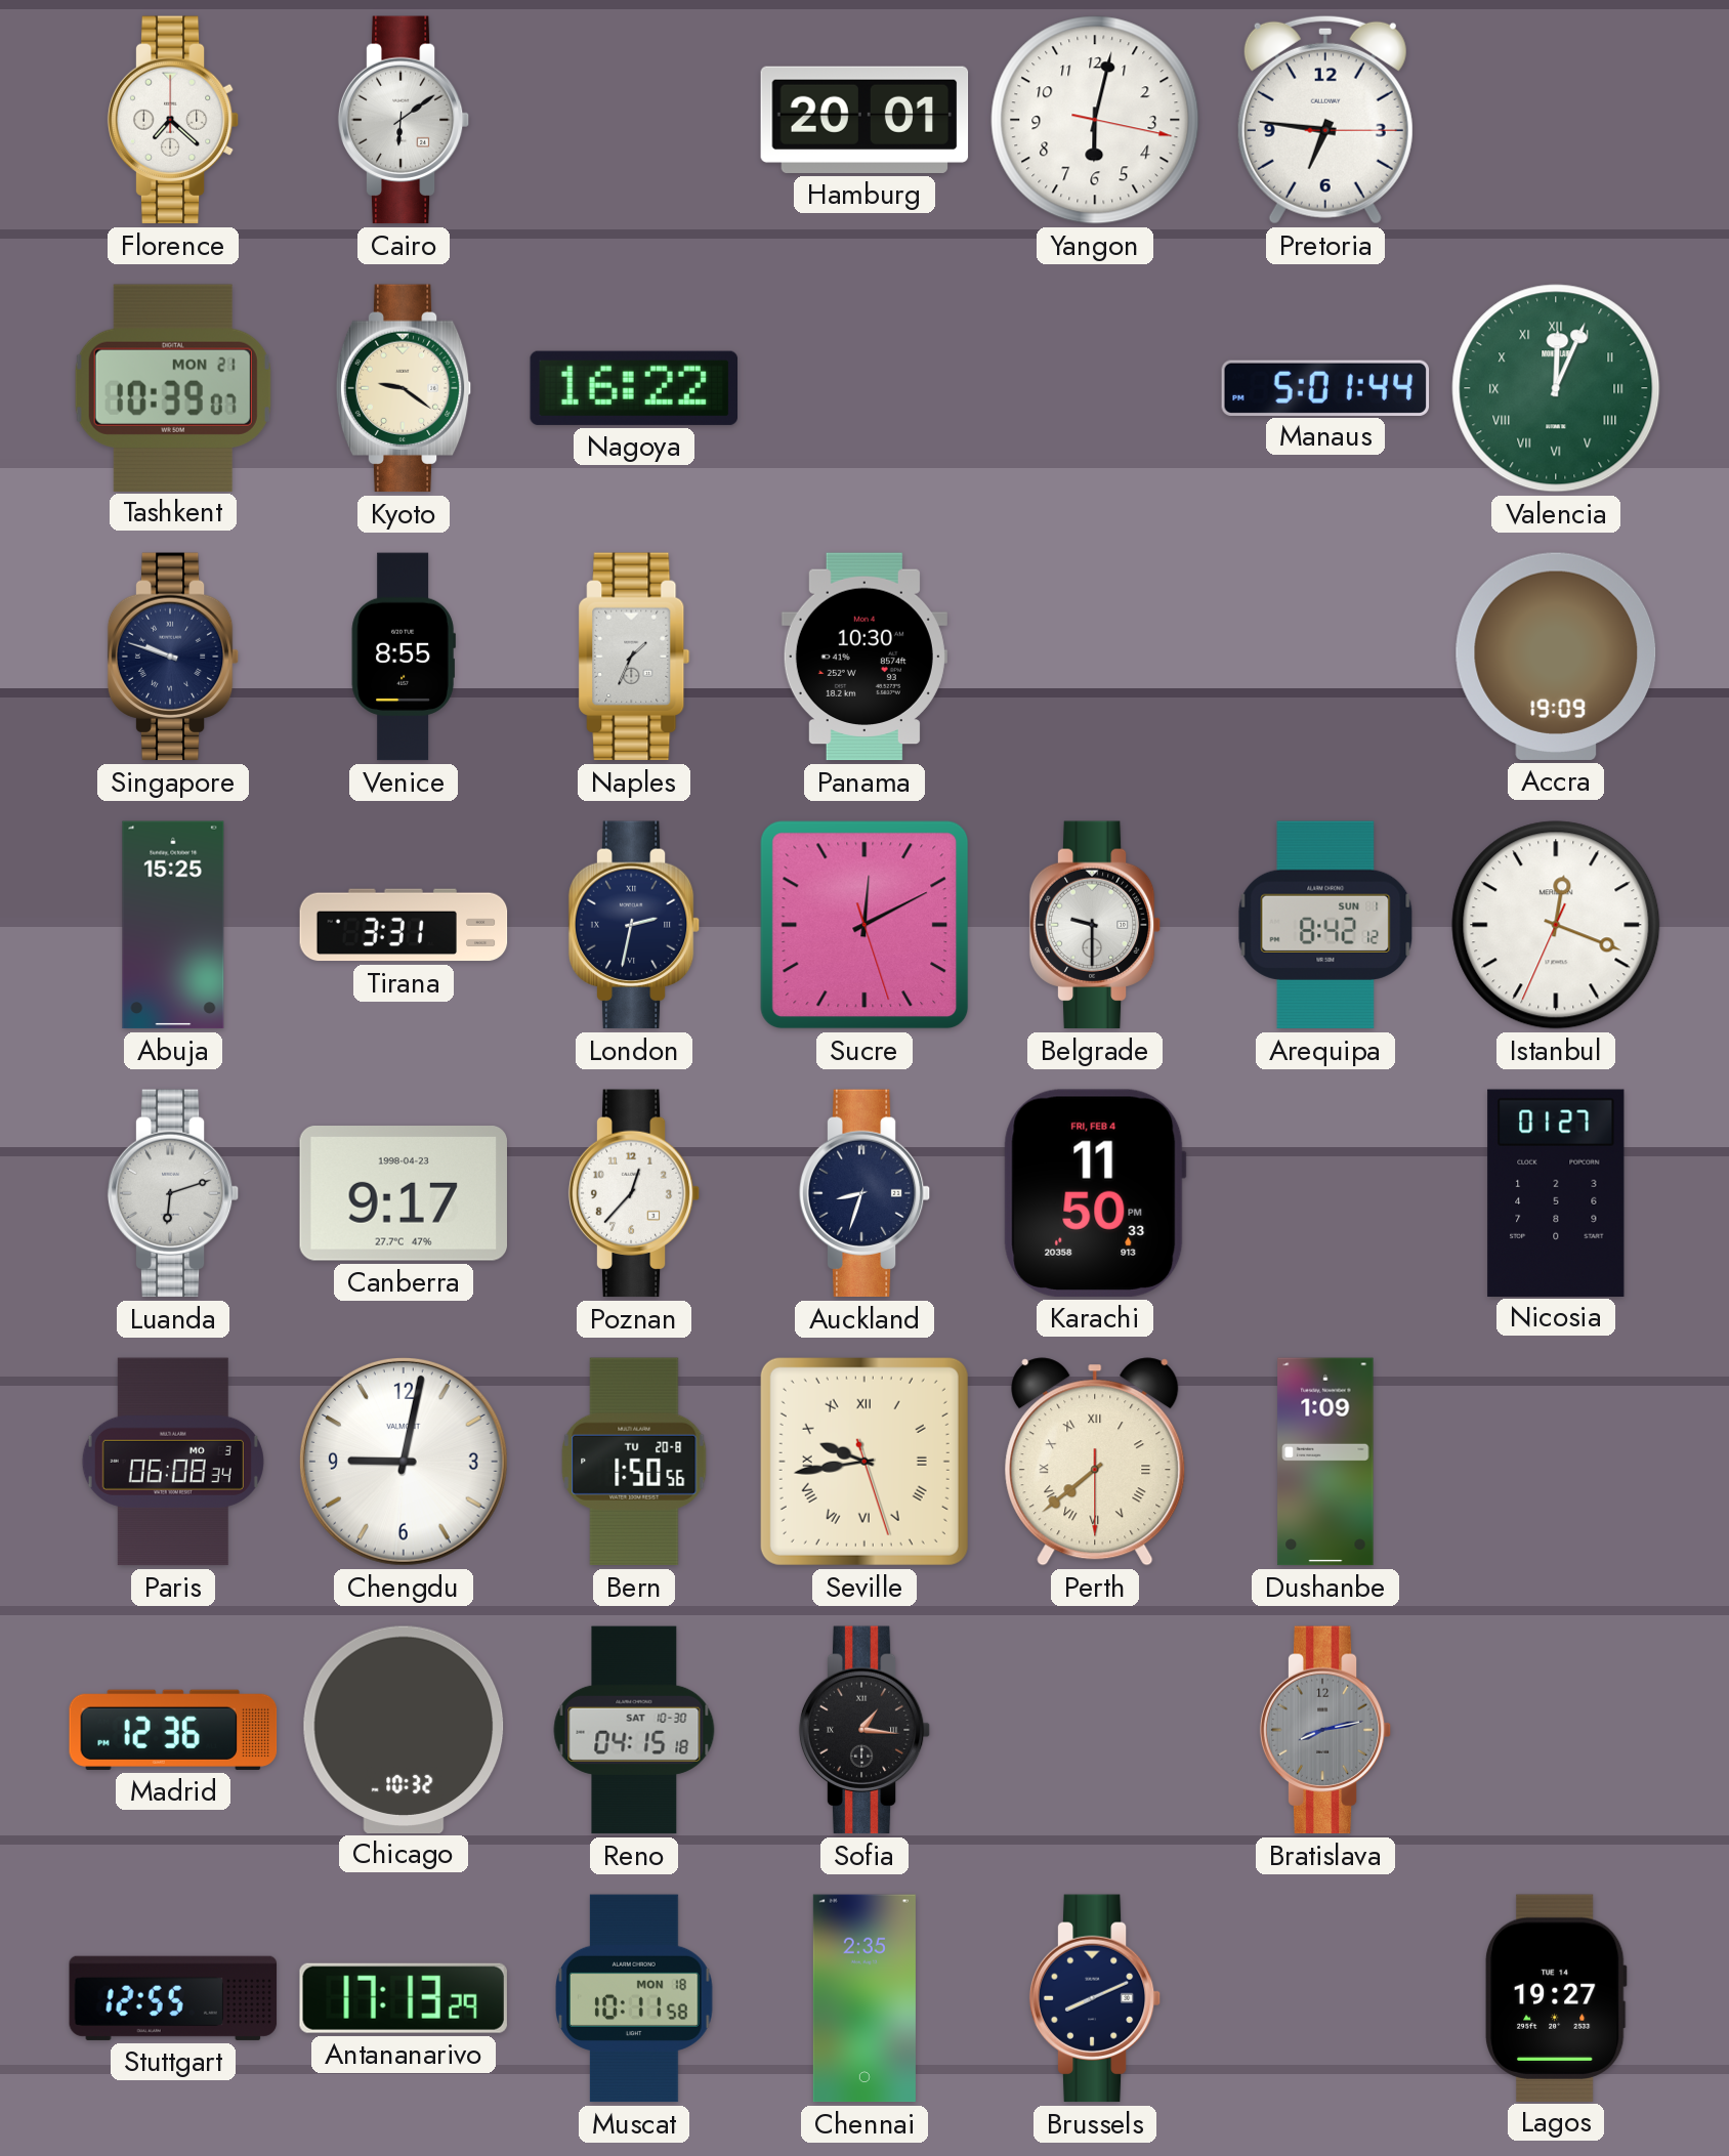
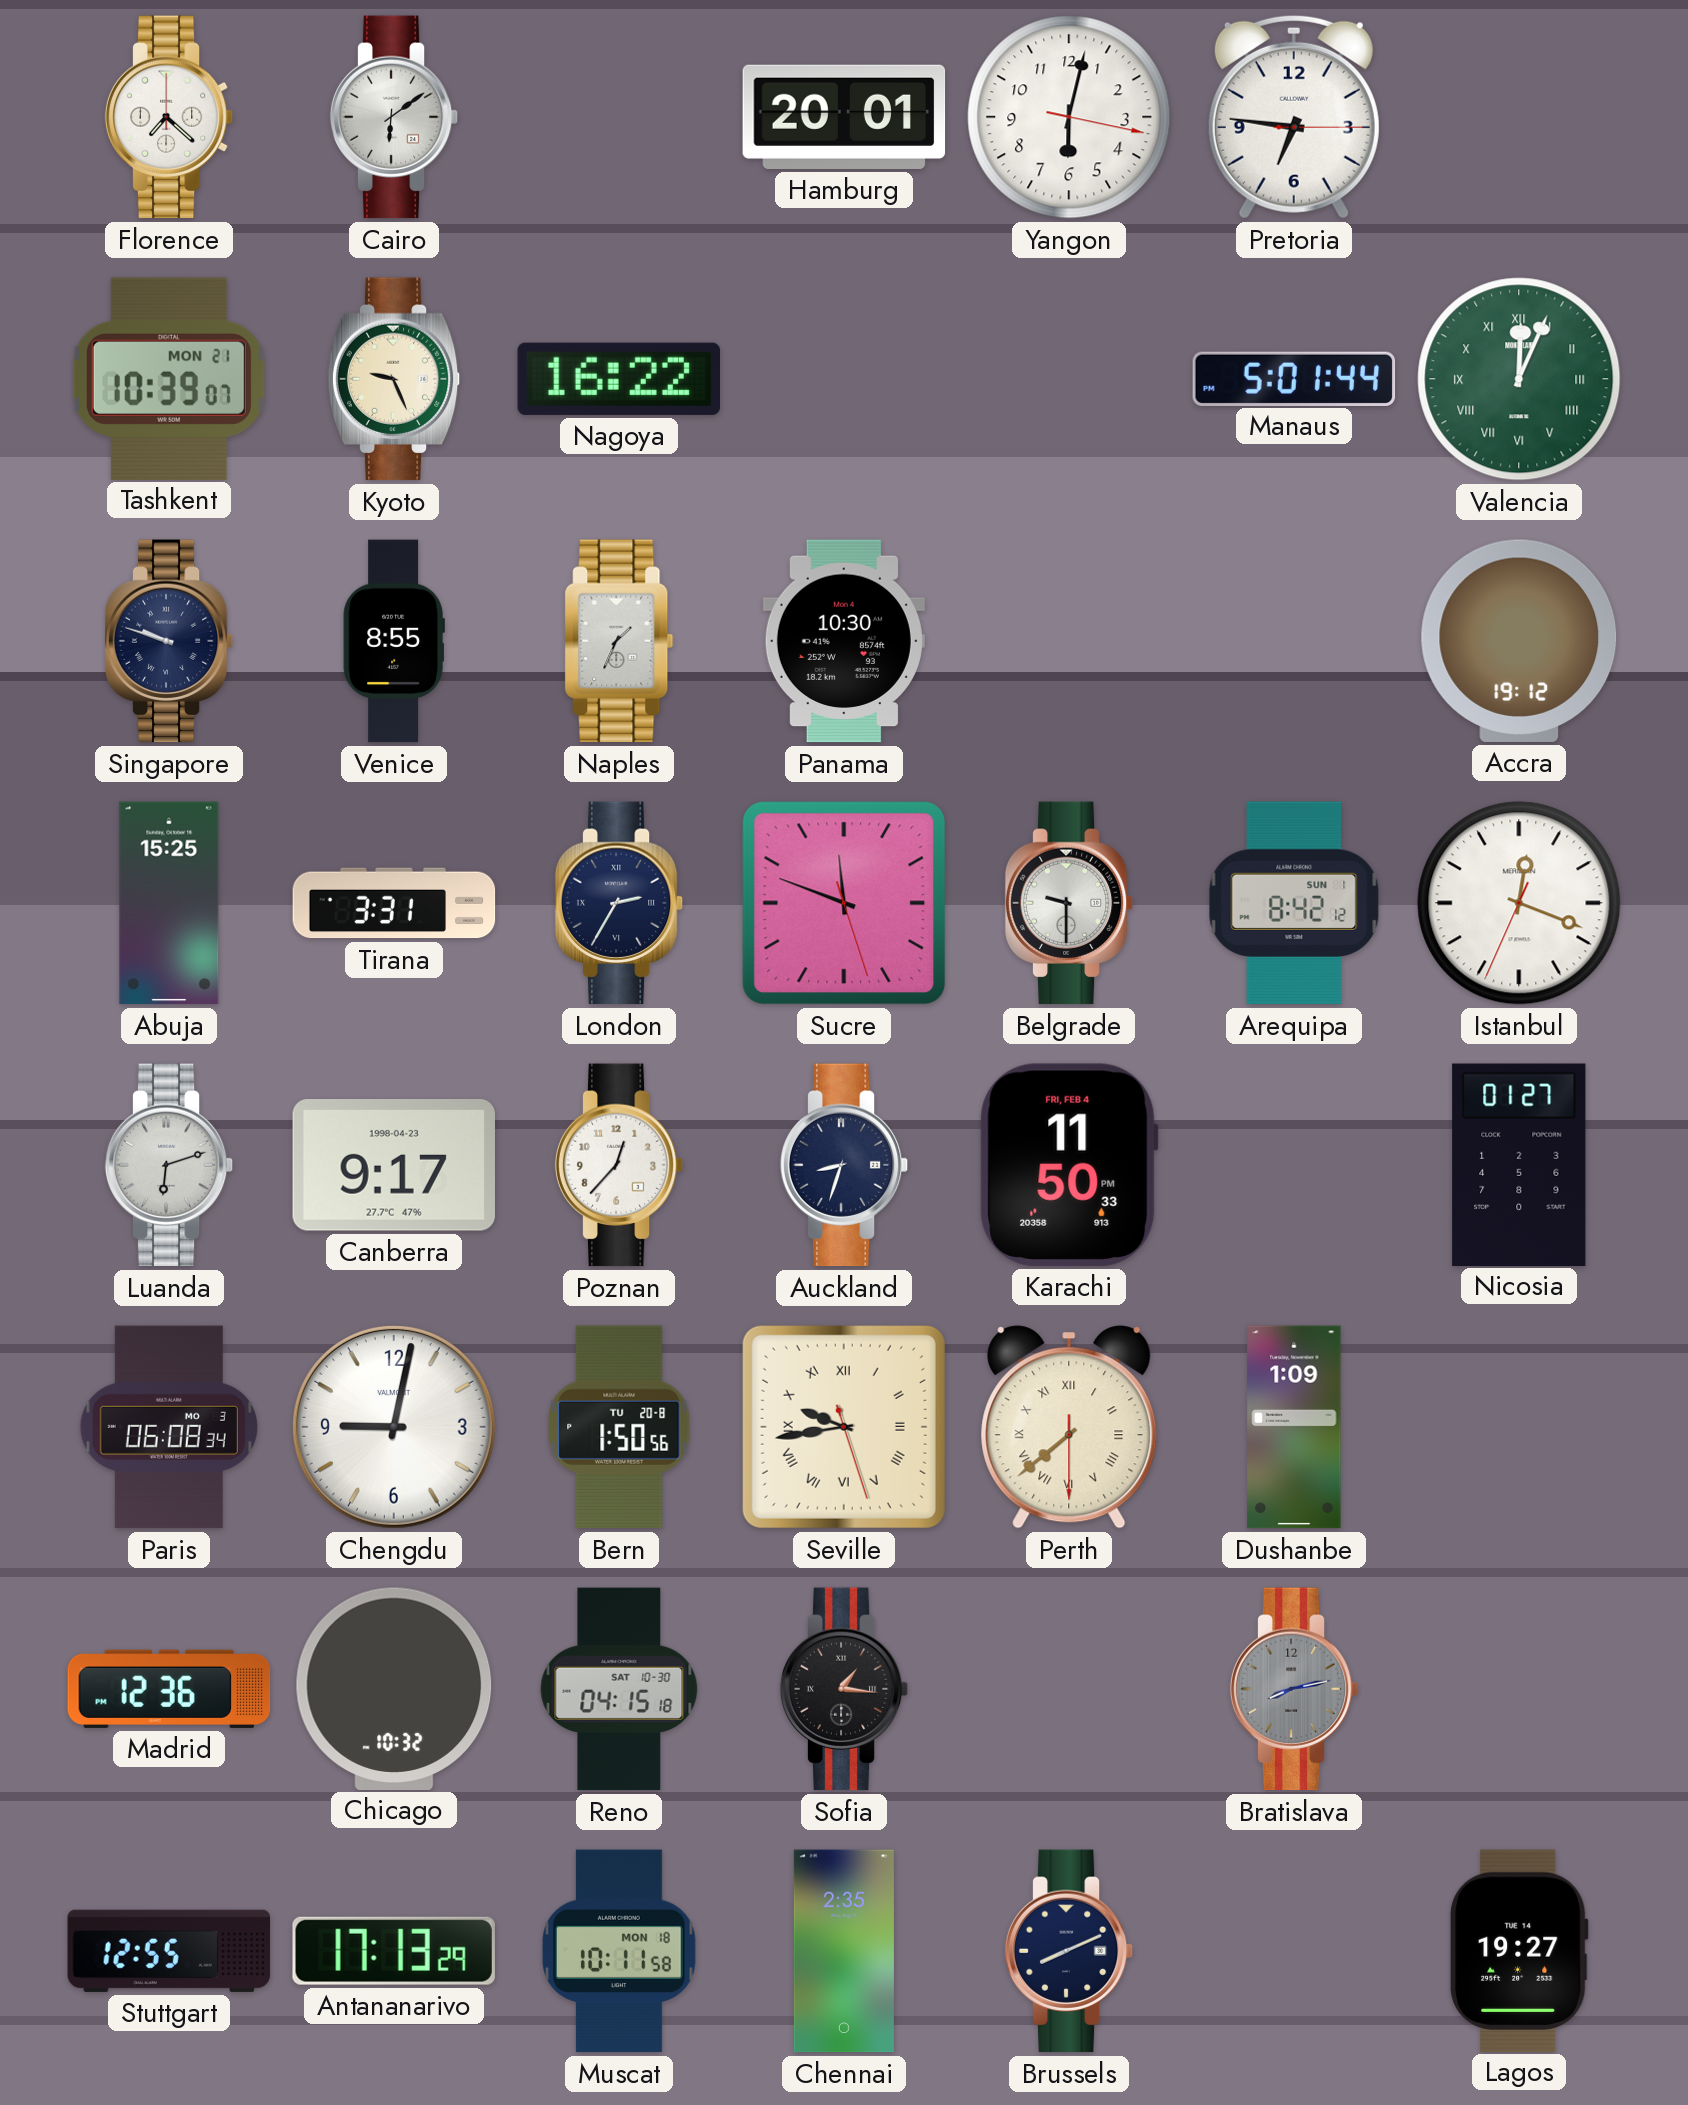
Kyoto: 9:21 -> 9:26 (394, 379)
Accra: 19:09 -> 19:12 (1519, 641)
London: 2:32 -> 2:35 (619, 903)
Sucre: 12:10 -> 11:48 (844, 903)
